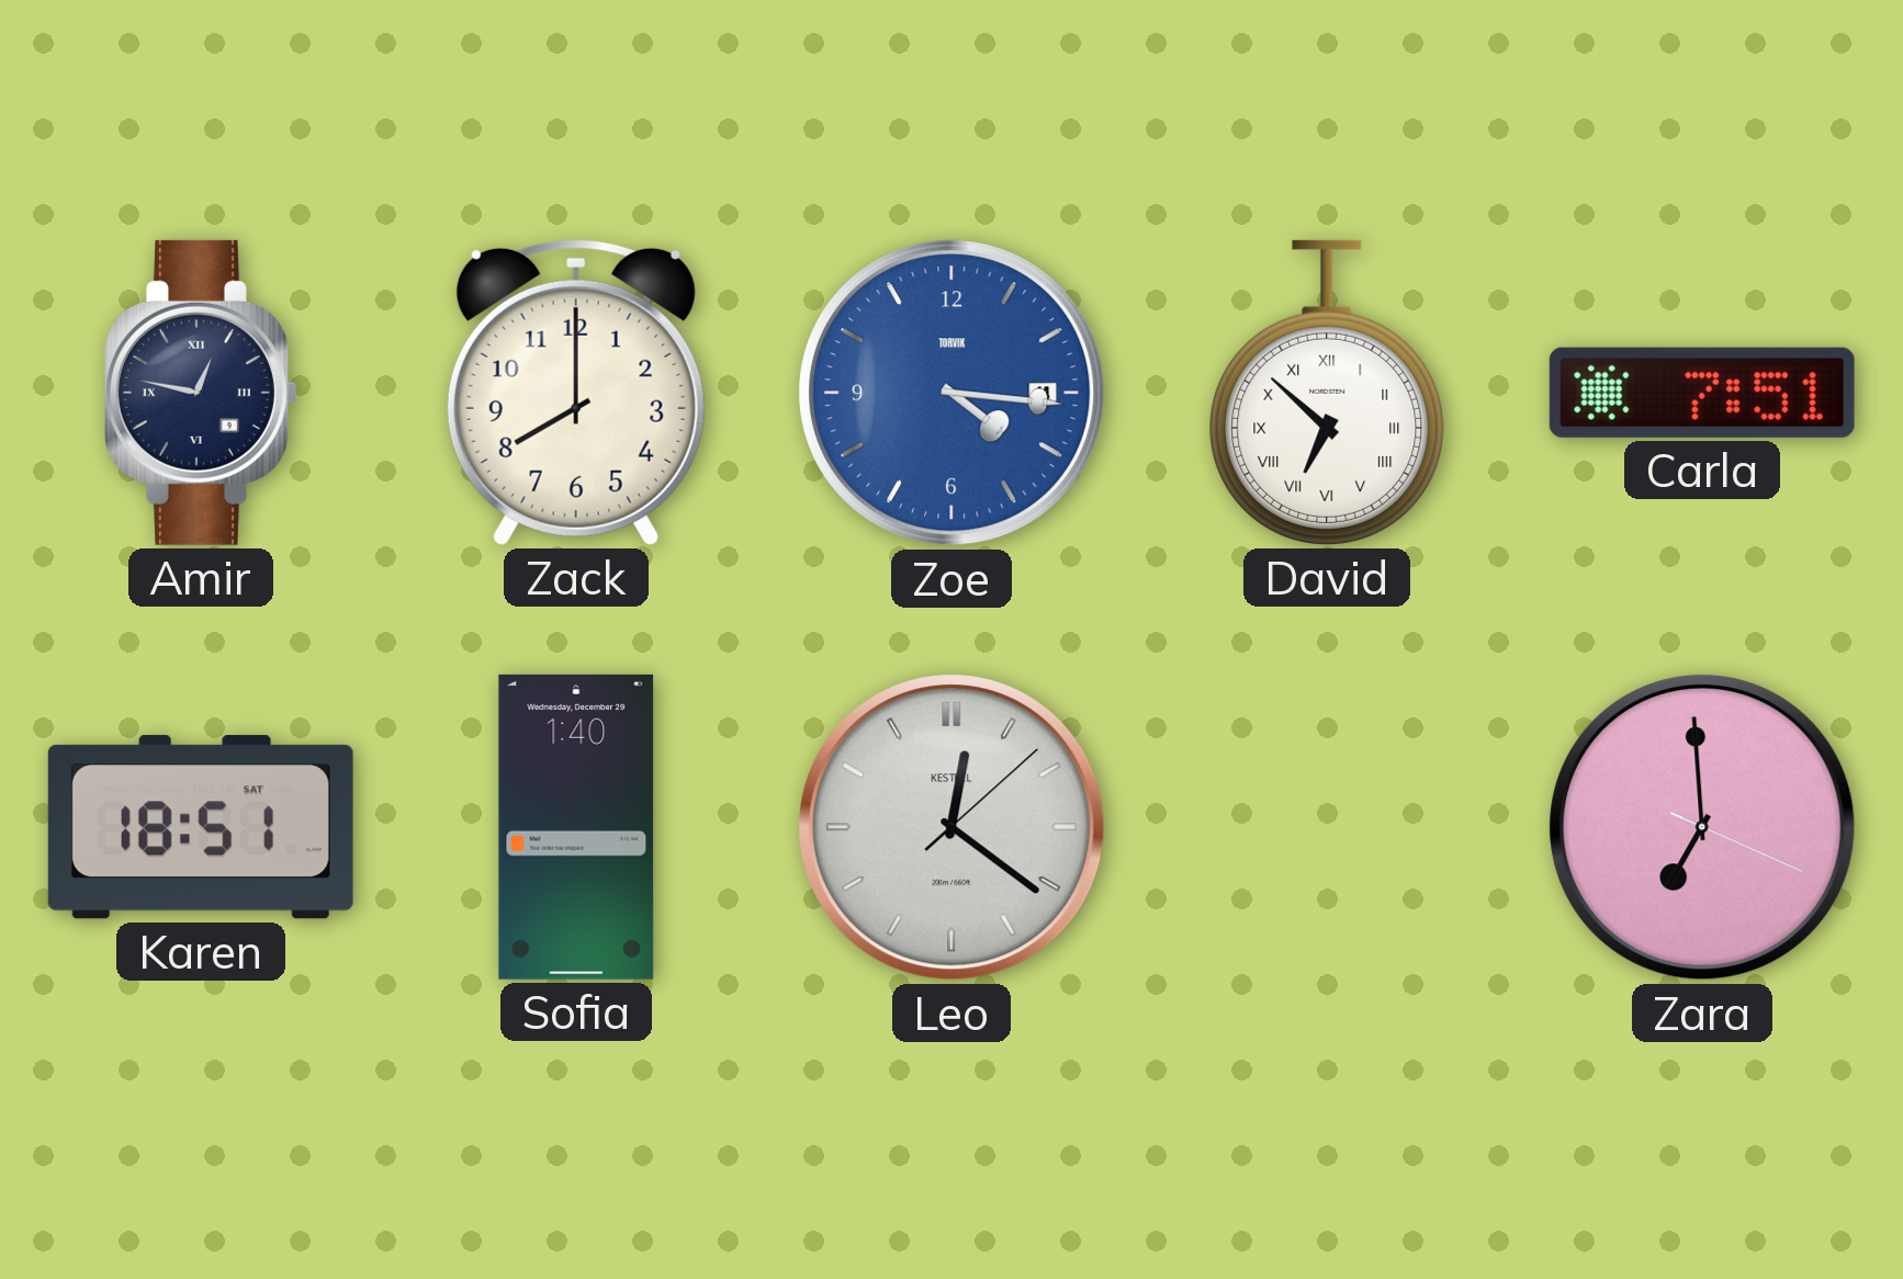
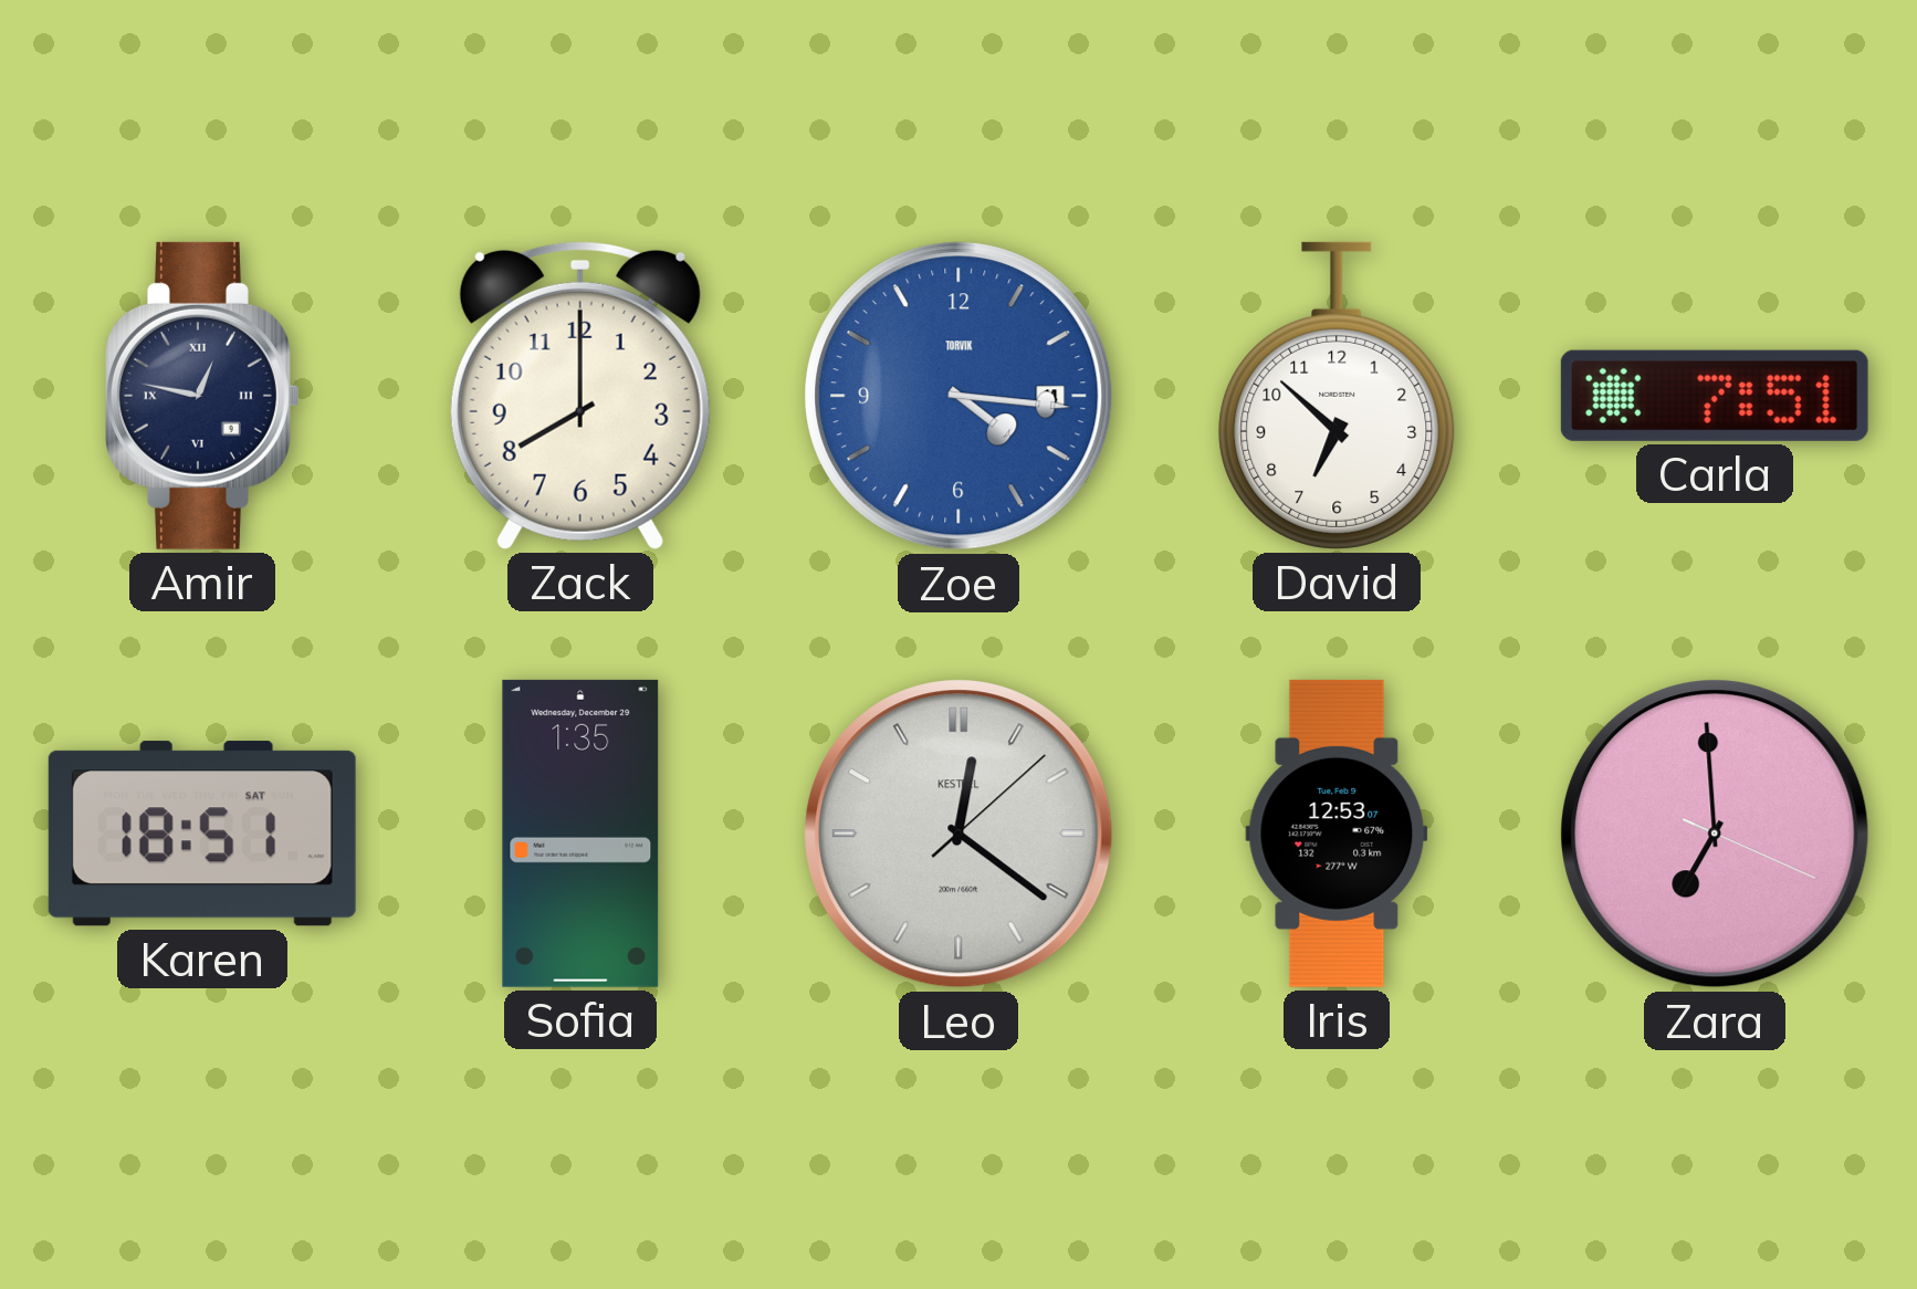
David numerals: Roman -> Arabic (1337, 396)
Sofia: 1:40 -> 1:35 (580, 834)
Iris: none -> 12:53 (1337, 834)
